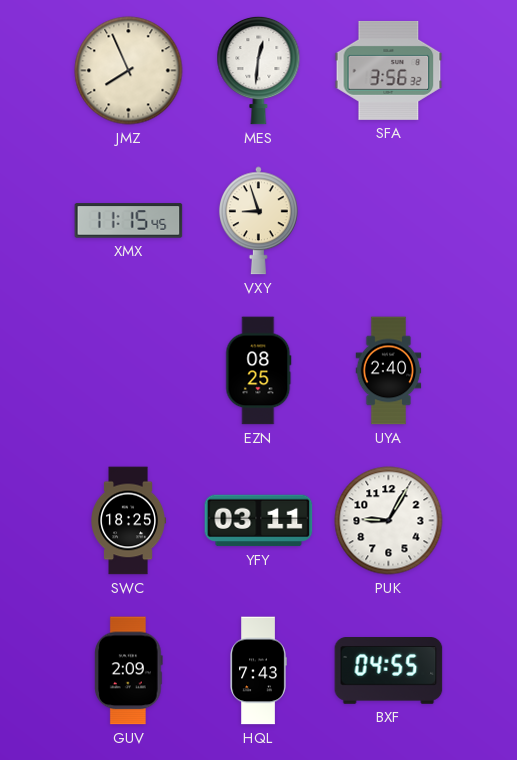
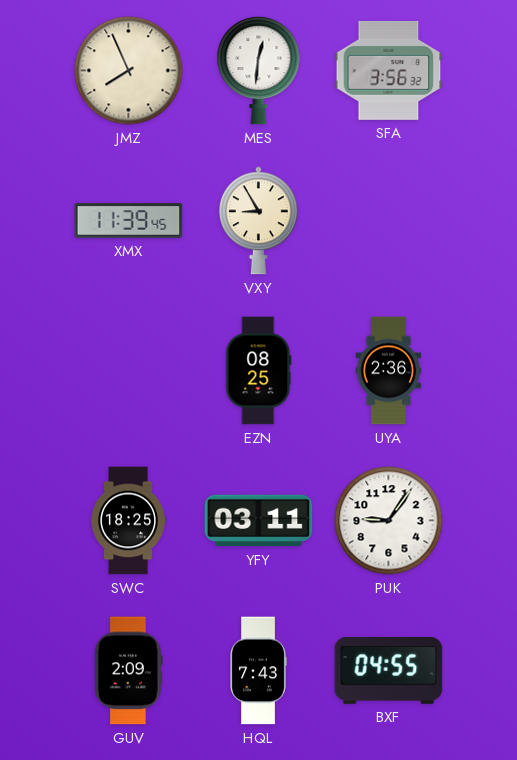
XMX: 11:15 -> 11:39 (129, 221)
VXY: 8:57 -> 8:55 (258, 221)
UYA: 2:40 -> 2:36 (389, 371)
PUK: 9:05 -> 9:06 (389, 521)
